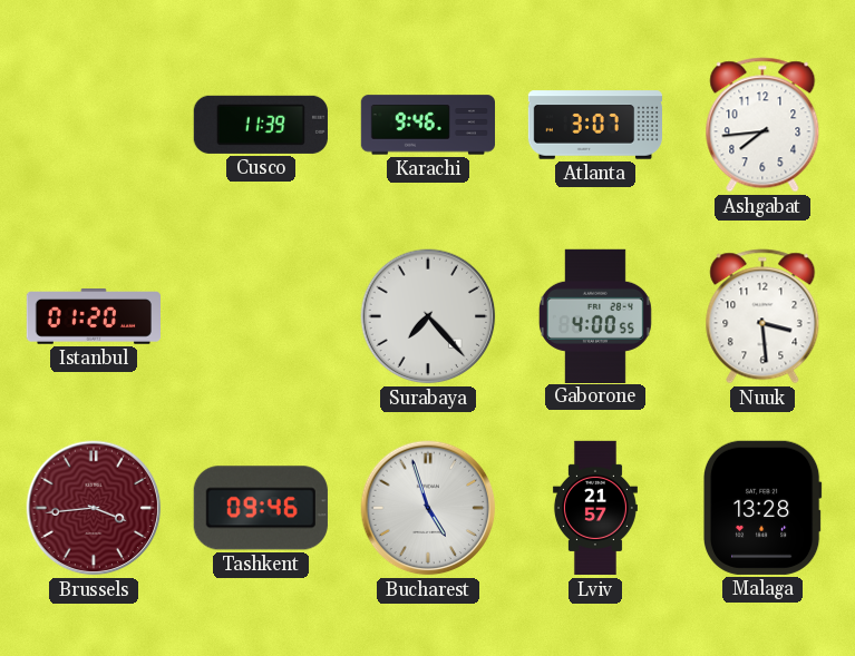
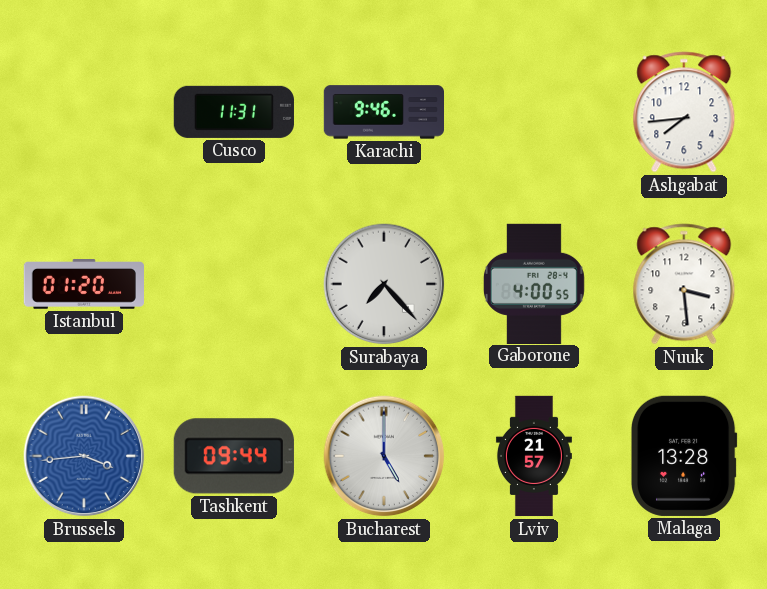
Cusco: 11:39 -> 11:31 (234, 112)
Atlanta: 3:07 -> none (595, 125)
Brussels dial: burgundy -> blue (84, 456)
Tashkent: 09:46 -> 09:44 (234, 456)
Bucharest: 4:57 -> 5:00 (384, 456)
